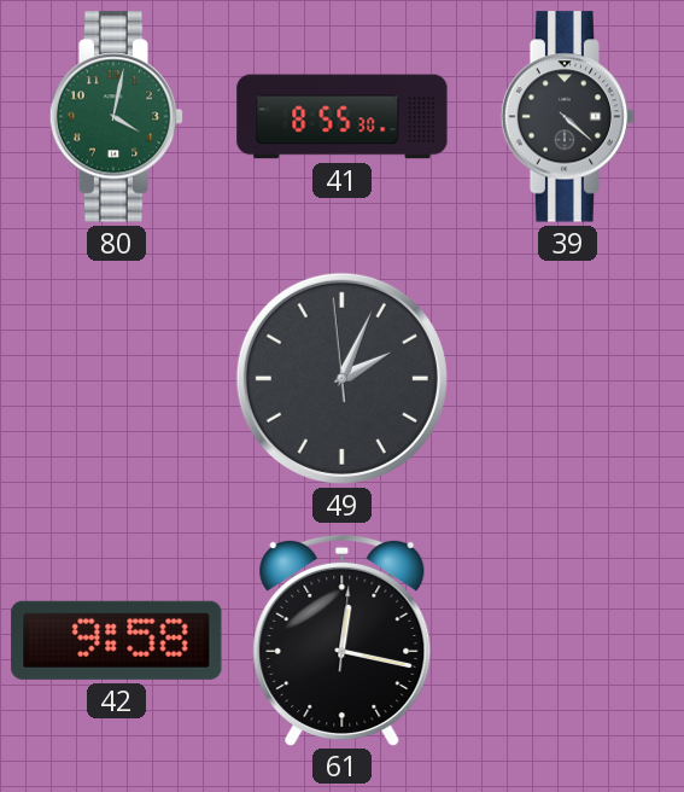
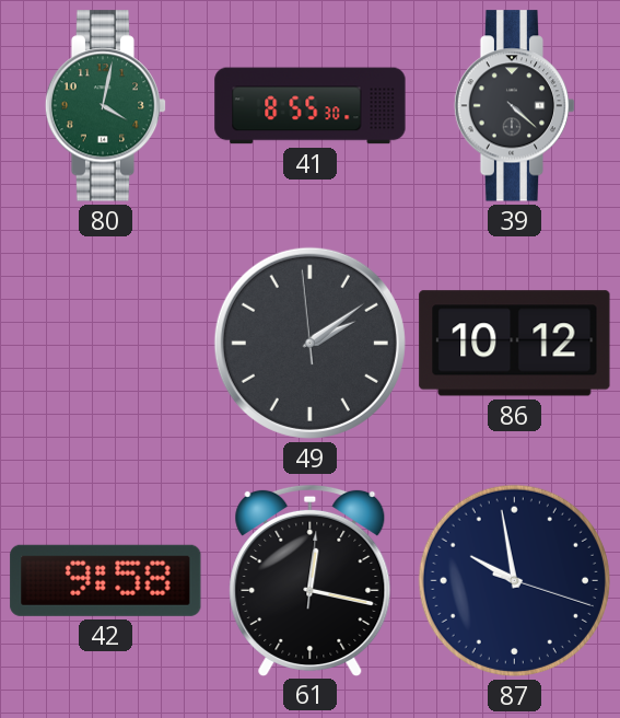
49: 2:03 -> 2:08 (309, 343)
86: none -> 10:12 (515, 344)
87: none -> 9:58 (514, 580)
